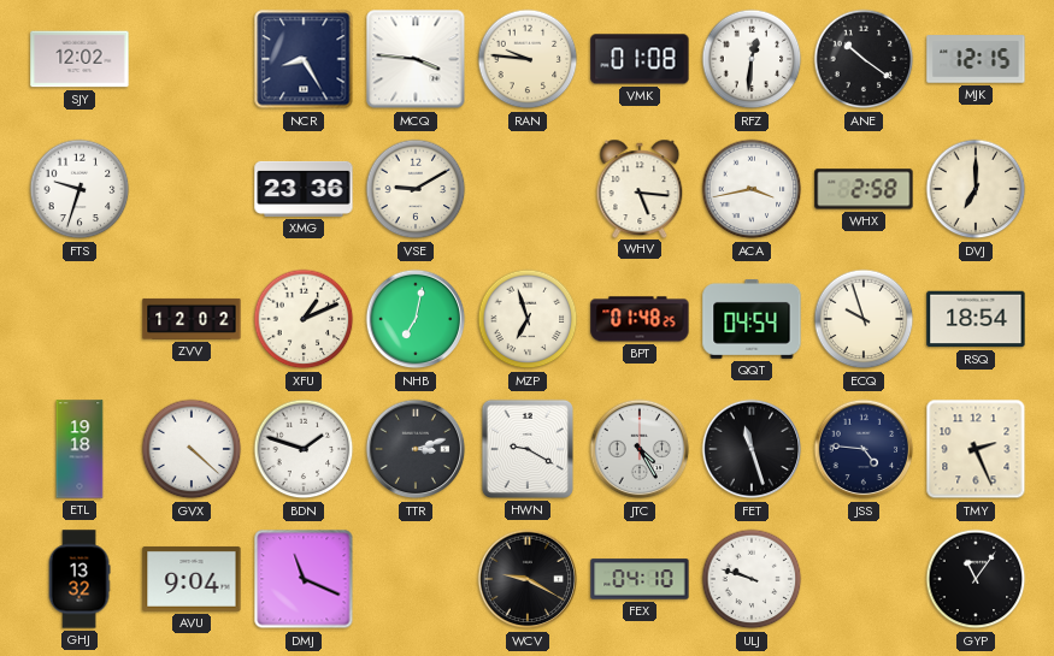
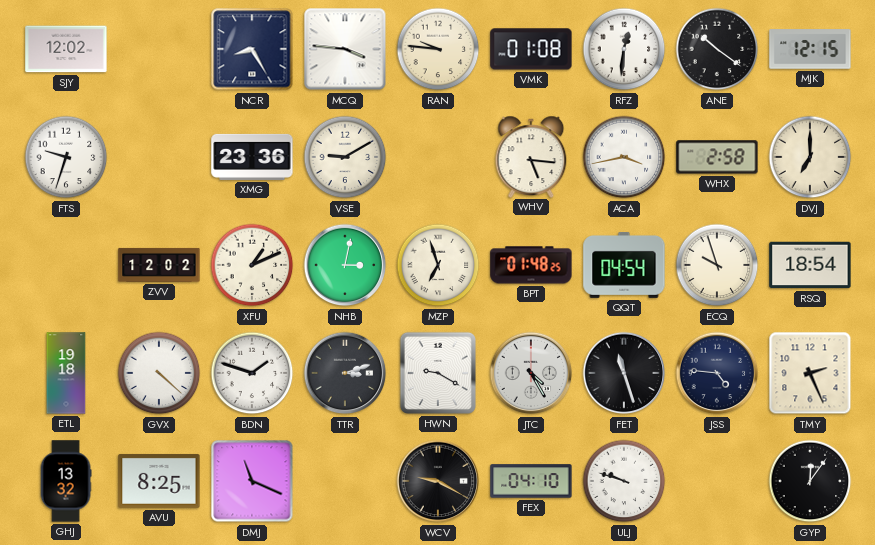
NHB: 7:02 -> 3:02 (345, 265)
AVU: 9:04 -> 8:25 (159, 481)
GYP: 11:06 -> 12:06 (810, 481)
